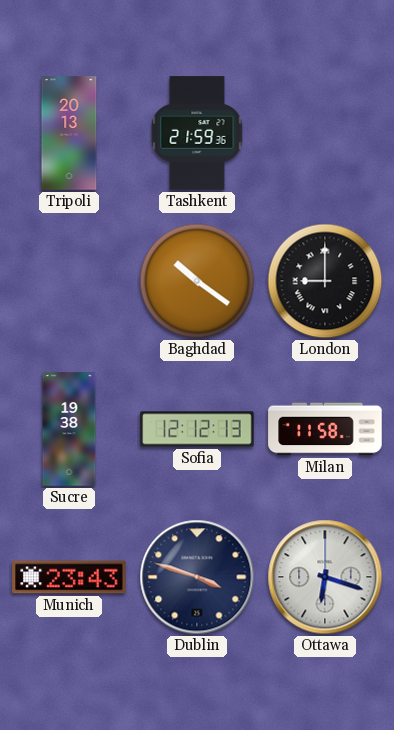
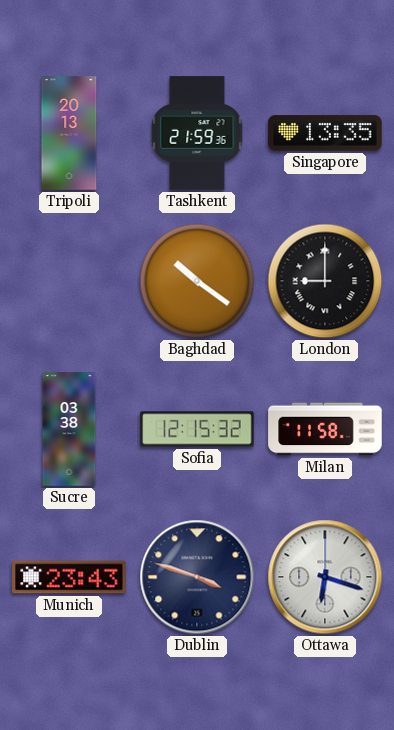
Singapore: none -> 13:35 (325, 133)
Sucre: 19:38 -> 03:38 (69, 429)
Sofia: 12:12 -> 12:15 (197, 429)
